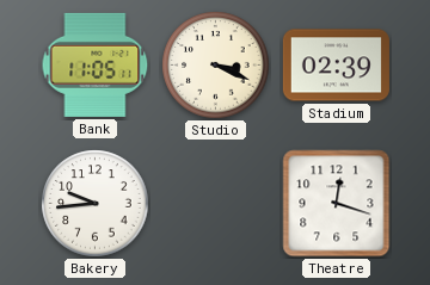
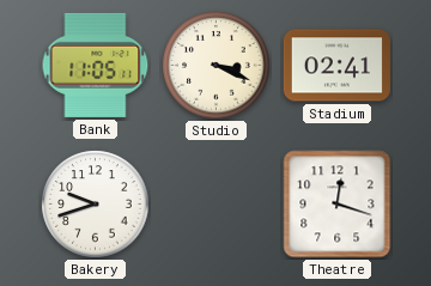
Stadium: 02:39 -> 02:41 (336, 66)
Bakery: 9:44 -> 9:42 (96, 205)
